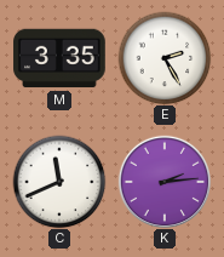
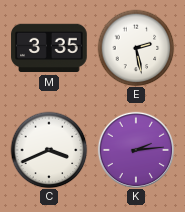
E: 2:25 -> 2:28 (136, 48)
C: 11:41 -> 3:41 (49, 150)
